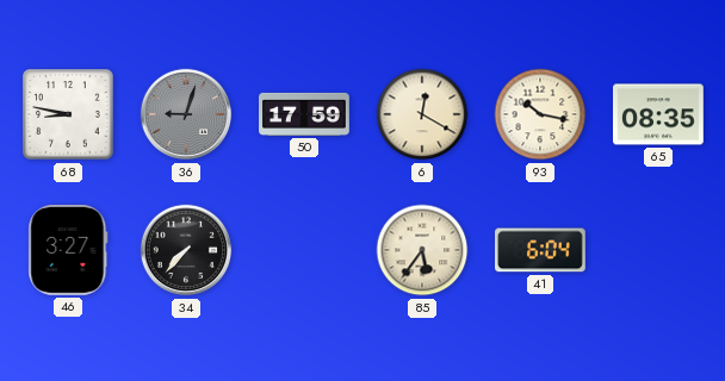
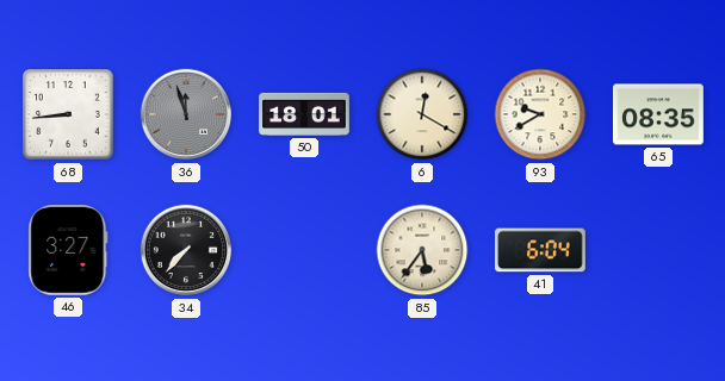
68: 8:47 -> 8:44 (68, 114)
36: 9:03 -> 11:57 (186, 114)
50: 17:59 -> 18:01 (304, 114)
93: 10:17 -> 9:40 (540, 114)
